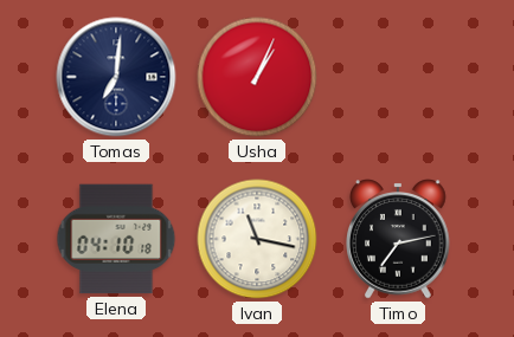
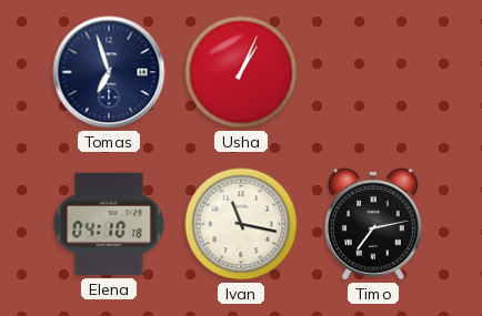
Tomas: 7:01 -> 6:57 (109, 72)
